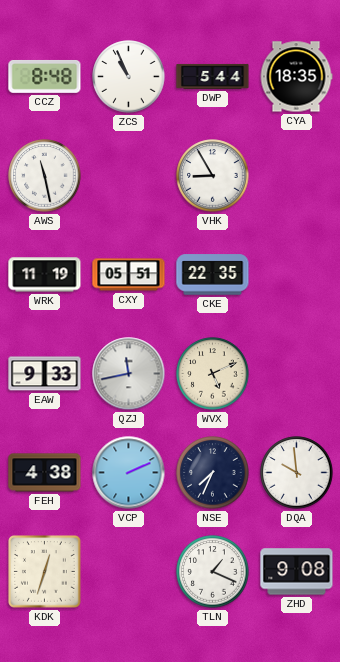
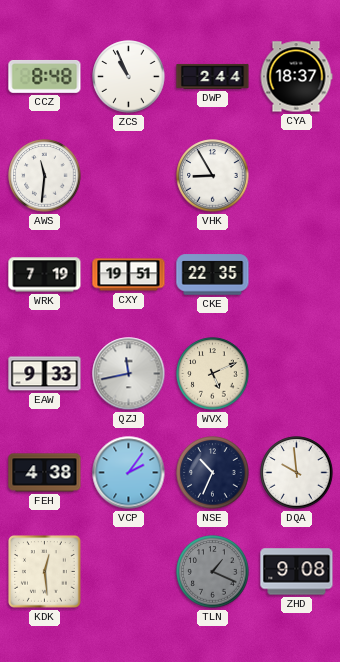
DWP: 5:44 -> 2:44 (213, 76)
CYA: 18:35 -> 18:37 (296, 77)
AWS: 11:28 -> 11:31 (45, 176)
WRK: 11:19 -> 7:19 (45, 275)
CXY: 05:51 -> 19:51 (129, 275)
VCP: 2:11 -> 2:06 (129, 473)
NSE: 7:34 -> 10:34 (213, 473)
KDK: 12:33 -> 12:29 (45, 572)
TLN dial: white -> grey (213, 572)
